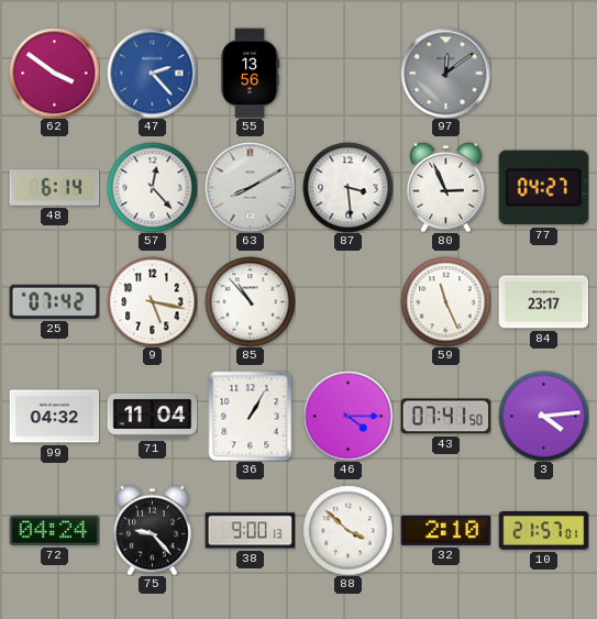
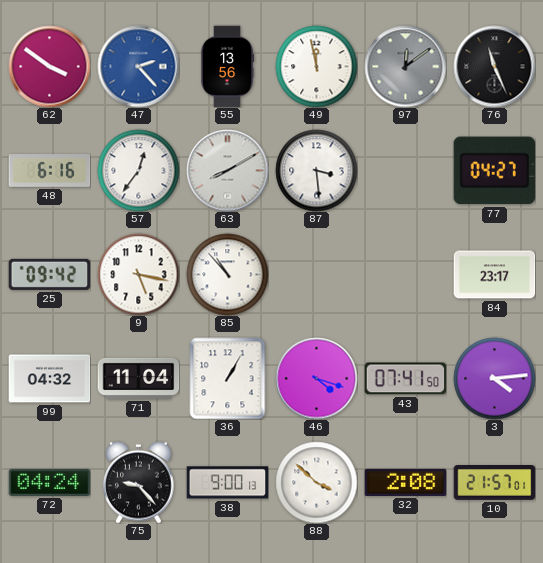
49: none -> 11:58 (316, 66)
76: none -> 11:26 (494, 66)
48: 6:14 -> 6:16 (49, 171)
57: 12:23 -> 12:36 (138, 170)
80: 2:56 -> none (446, 187)
25: 07:42 -> 09:42 (49, 274)
59: 11:26 -> none (445, 301)
46: 4:15 -> 4:18 (316, 378)
32: 2:10 -> 2:08 (405, 482)
